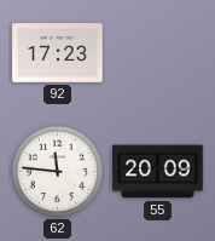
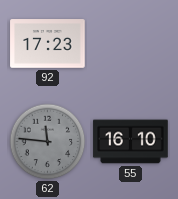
62 dial: white -> grey (48, 142)
55: 20:09 -> 16:10 (131, 142)
